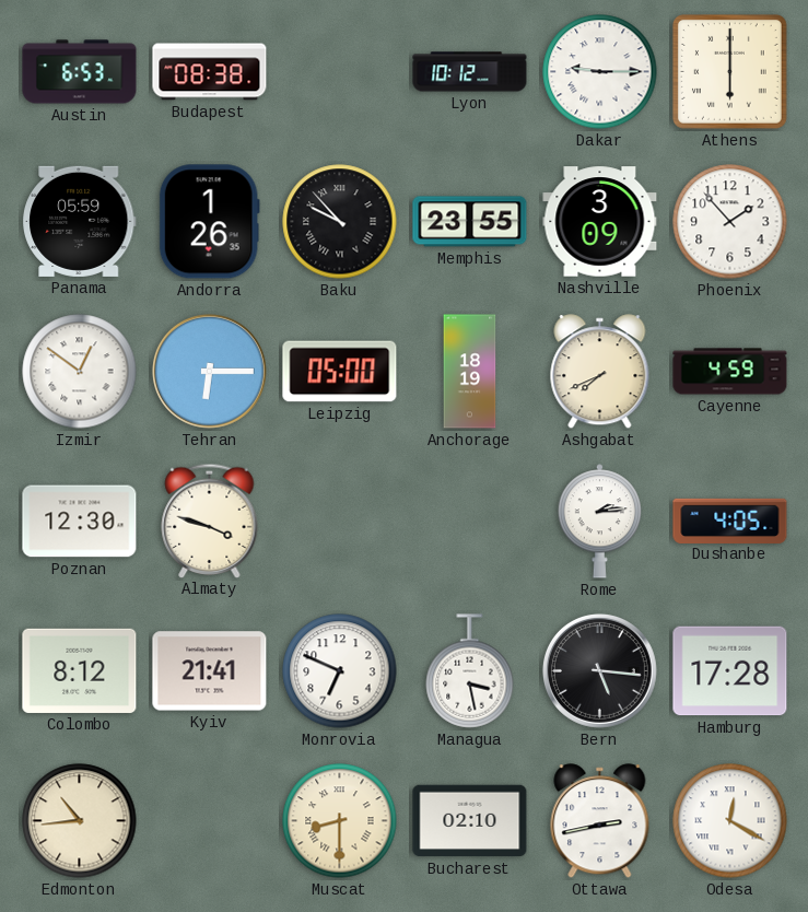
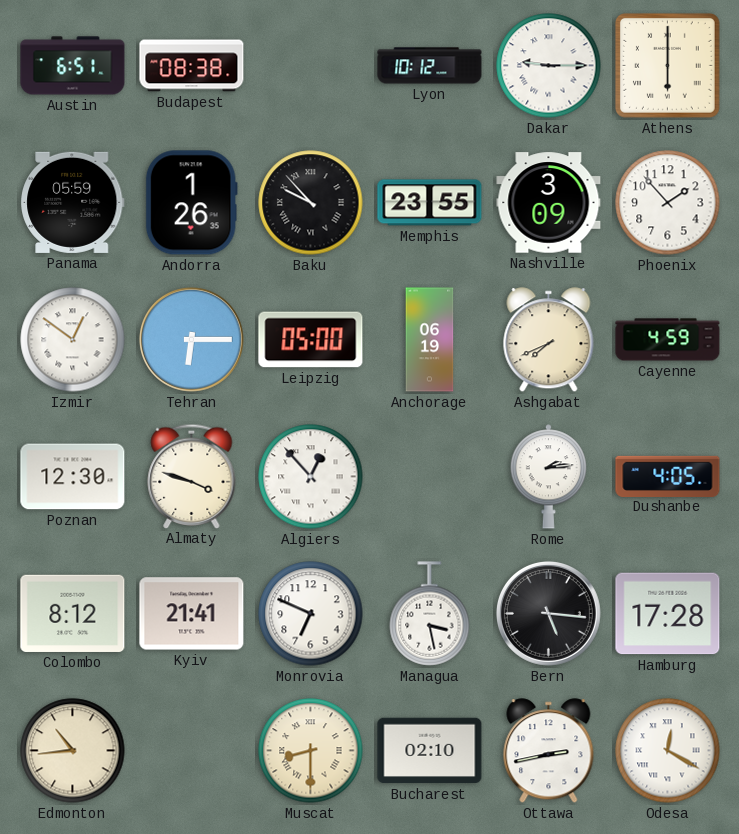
Austin: 6:53 -> 6:51 (73, 66)
Anchorage: 18:19 -> 06:19 (430, 340)
Algiers: none -> 12:53 (311, 477)
